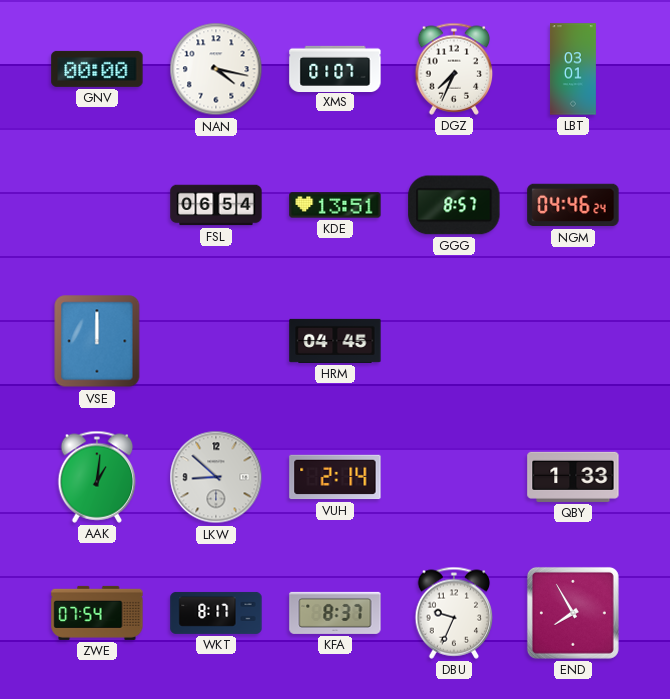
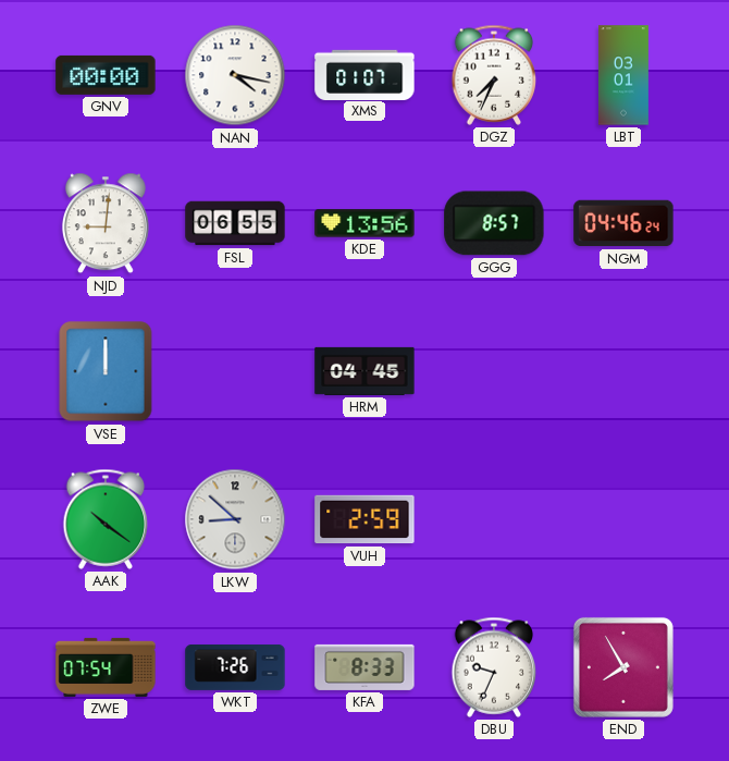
NJD: none -> 9:01 (106, 223)
FSL: 06:54 -> 06:55 (235, 223)
KDE: 13:51 -> 13:56 (364, 223)
AAK: 1:01 -> 10:21 (106, 519)
VUH: 2:14 -> 2:59 (364, 519)
QBY: 1:33 -> none (573, 477)
WKT: 8:17 -> 7:26 (235, 667)
KFA: 8:37 -> 8:33 (364, 667)
